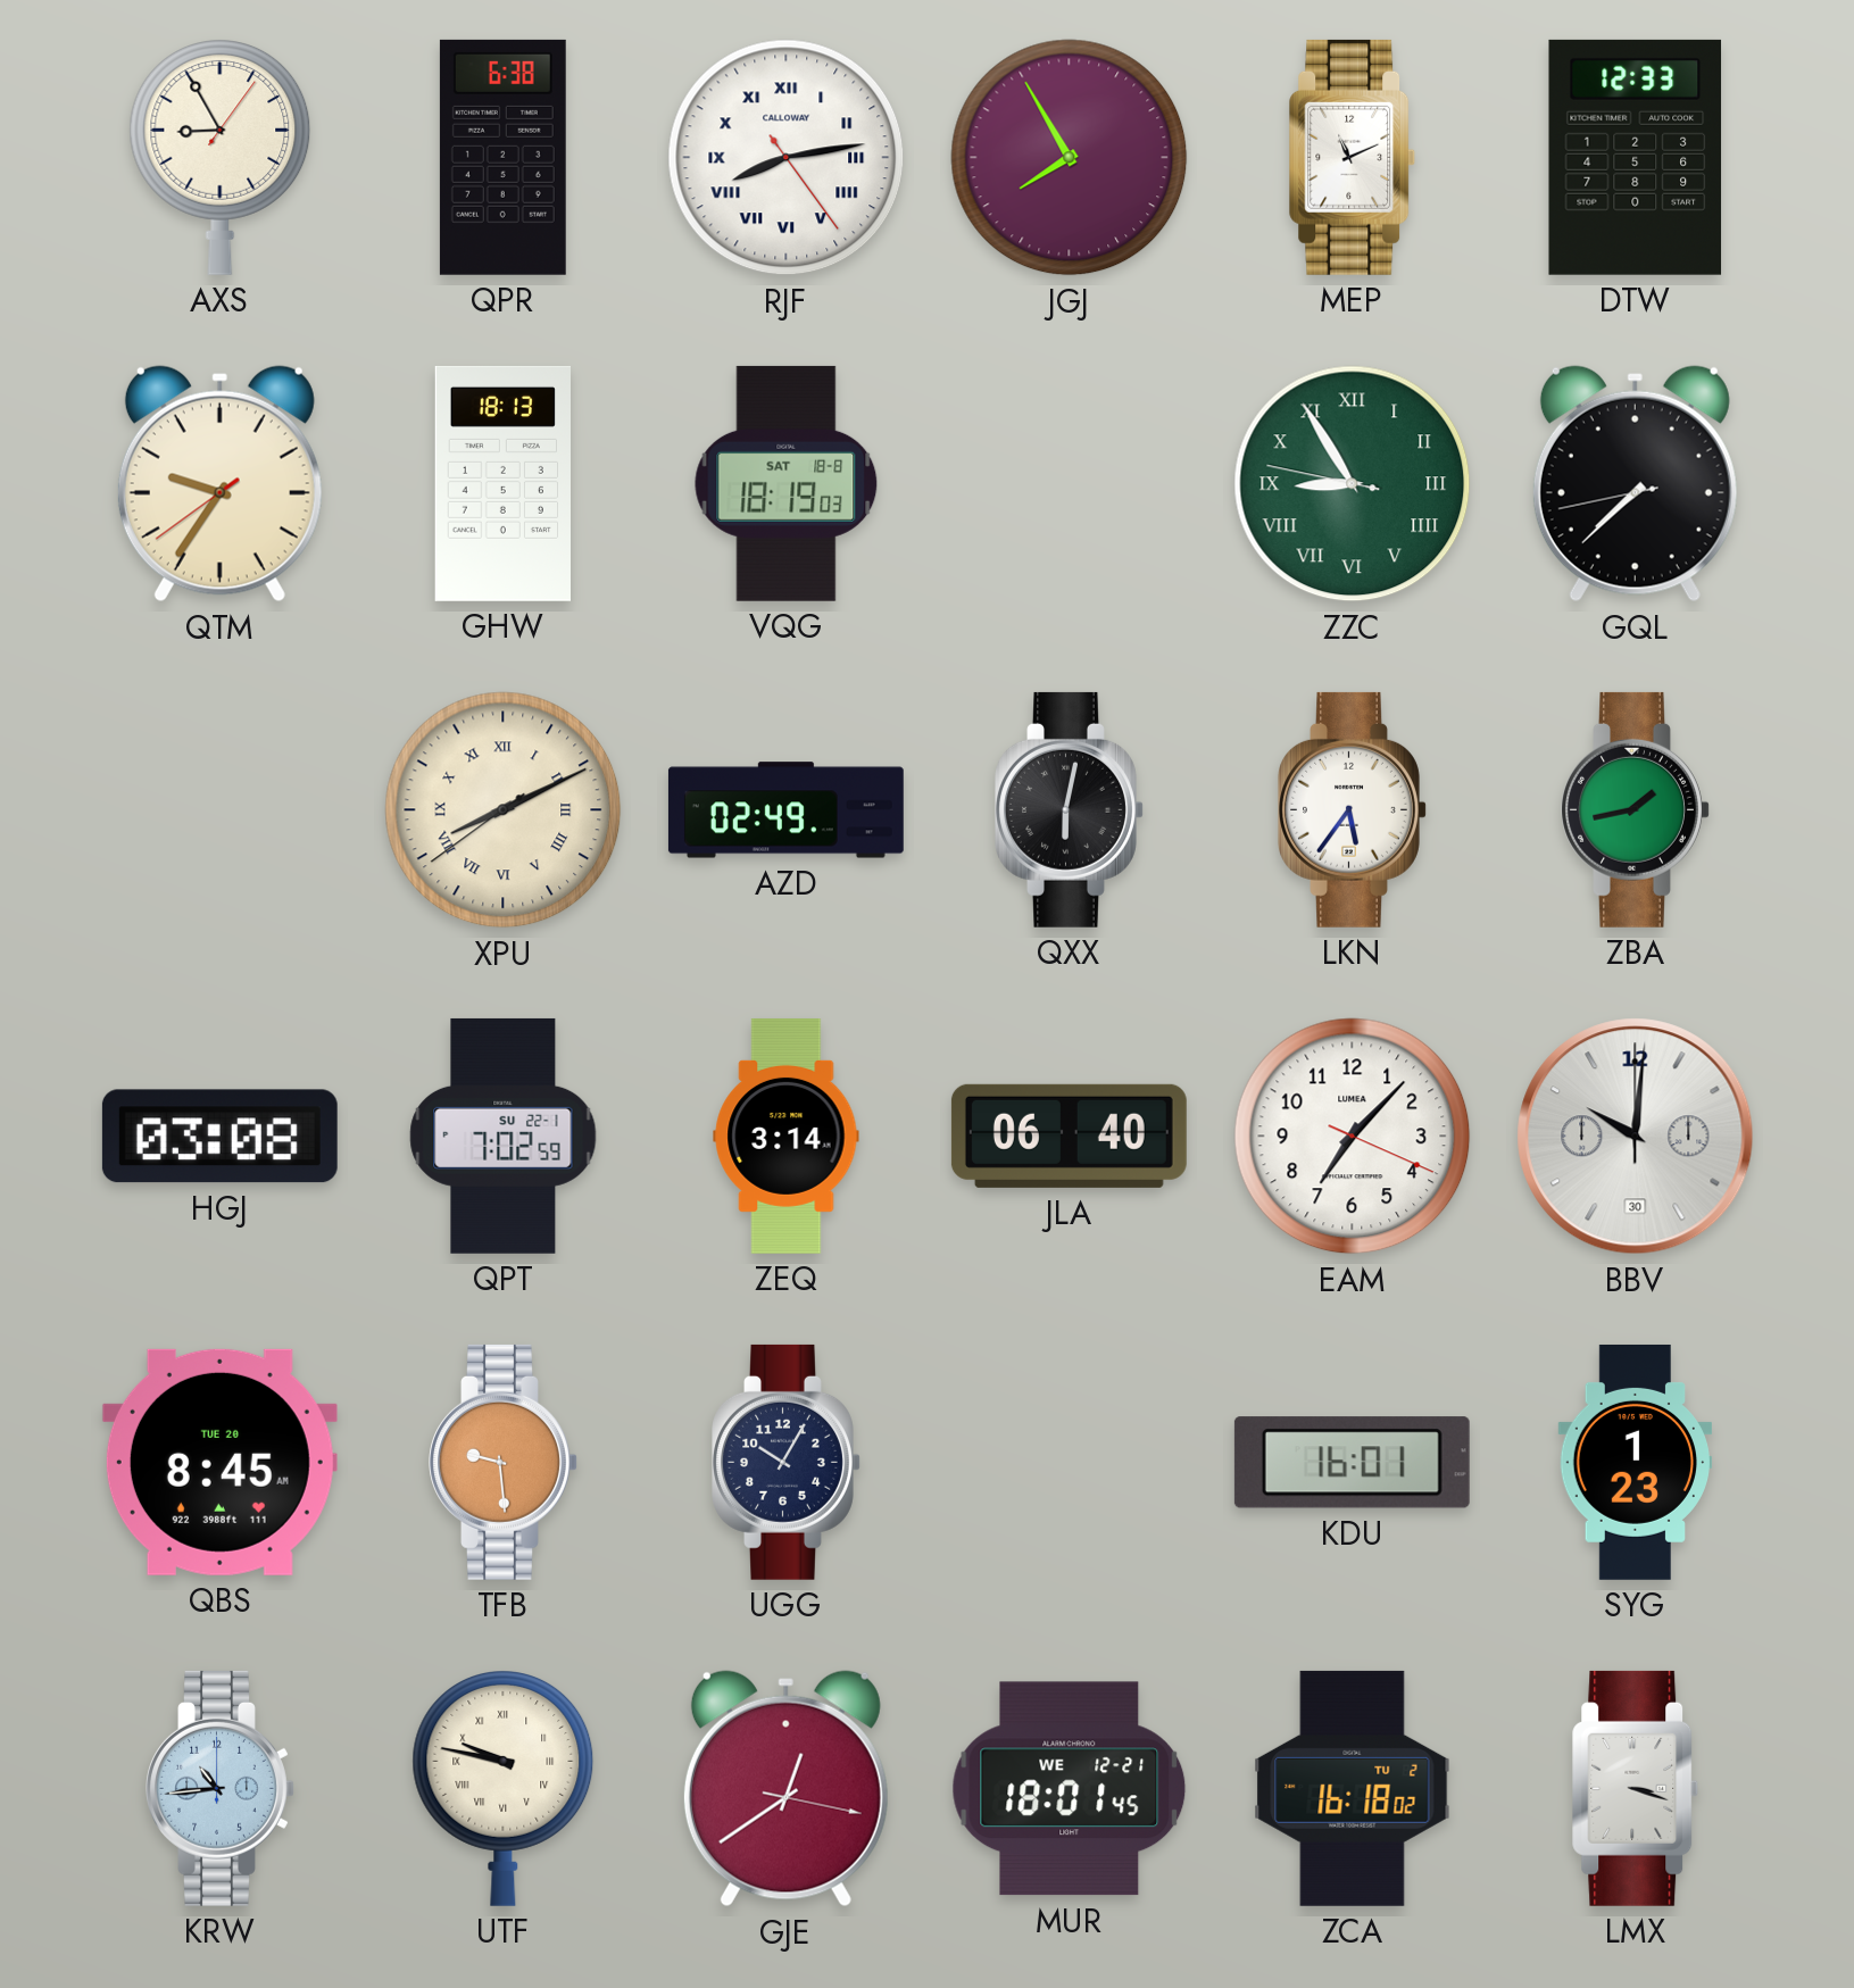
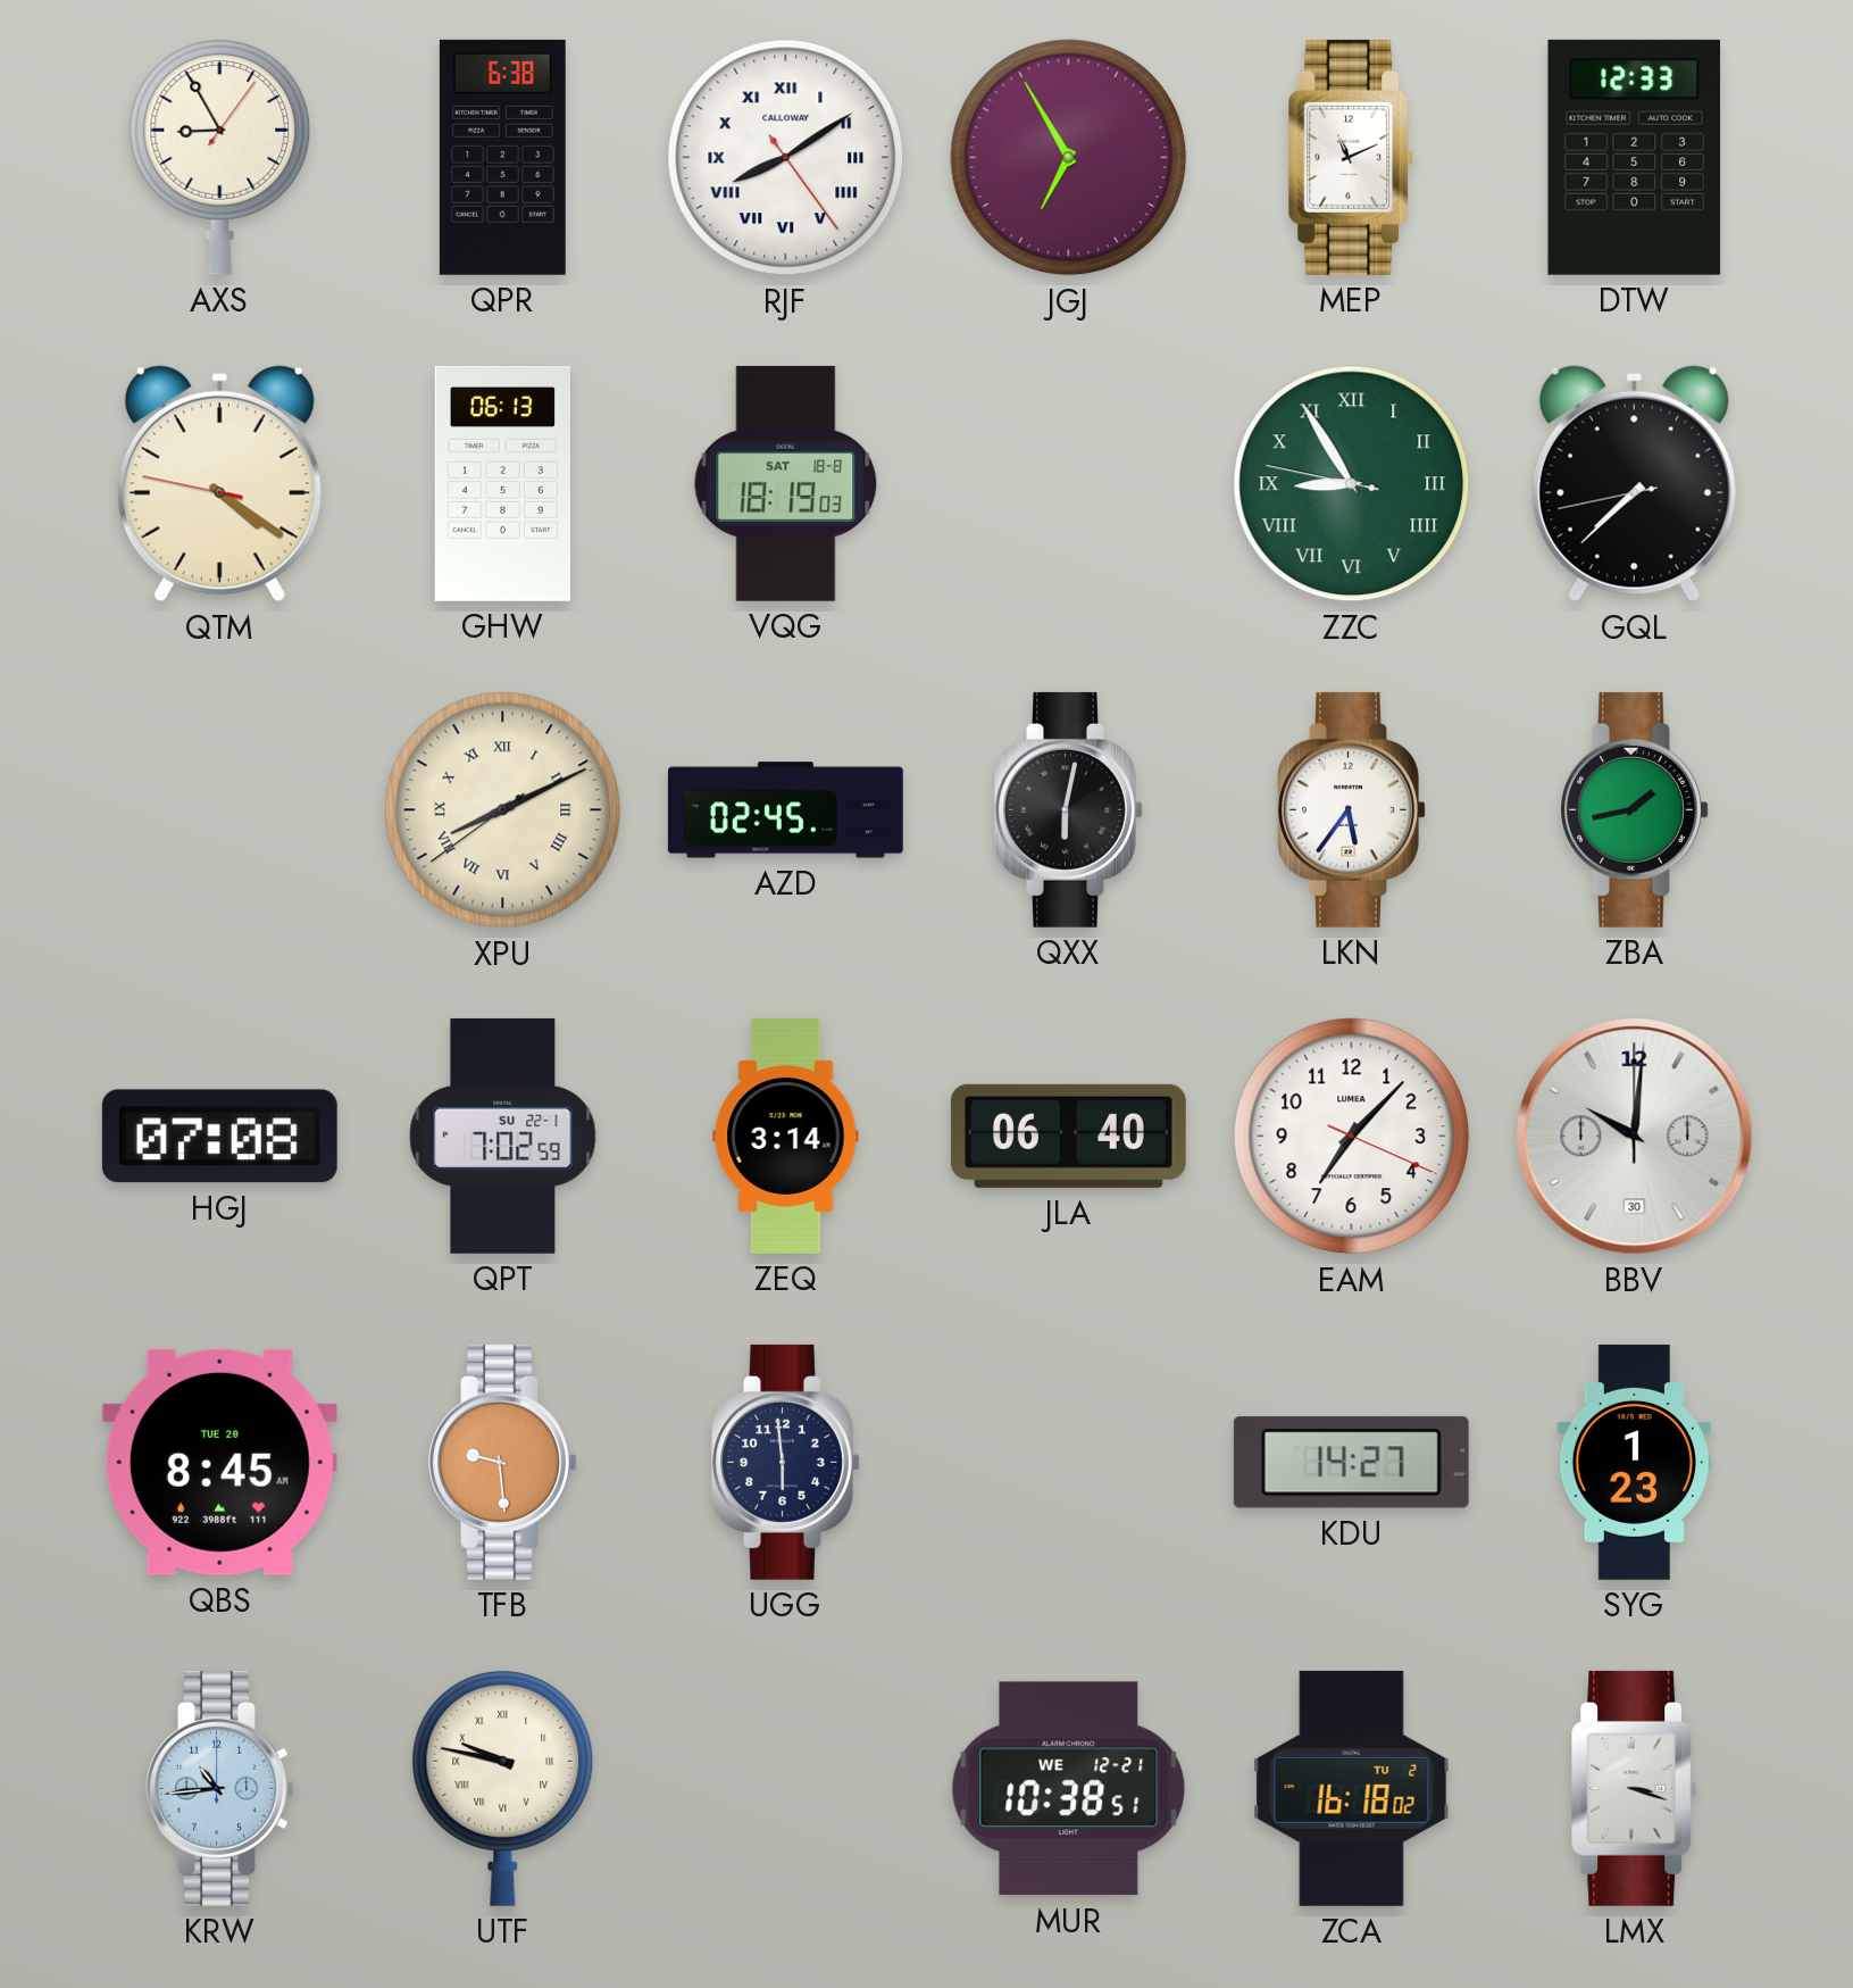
RJF: 8:13 -> 8:09 (786, 158)
JGJ: 7:55 -> 6:55 (1069, 158)
QTM: 9:35 -> 4:20 (219, 484)
GHW: 18:13 -> 06:13 (502, 483)
AZD: 02:49 -> 02:45 (785, 810)
HGJ: 03:08 -> 07:08 (219, 1137)
UGG: 10:05 -> 5:59 (786, 1462)
KDU: 16:01 -> 14:27 (1351, 1463)
GJE: 12:39 -> none (785, 1789)
MUR: 18:01 -> 10:38 (1069, 1789)
